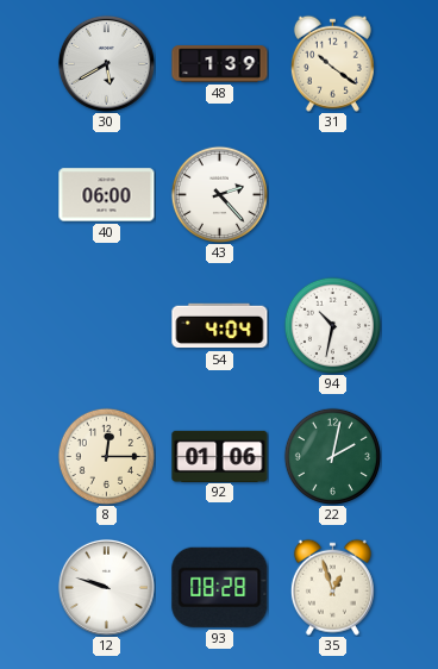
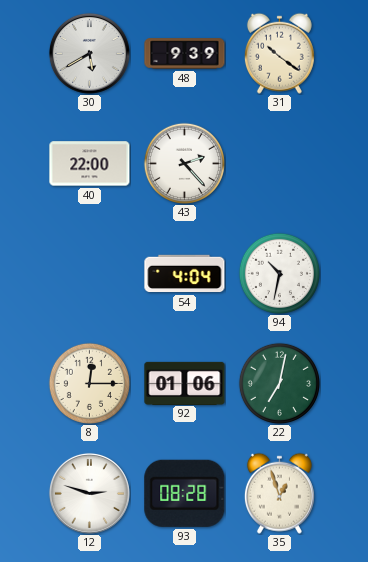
48: 1:39 -> 9:39 (185, 54)
40: 06:00 -> 22:00 (90, 164)
22: 2:02 -> 7:02 (279, 383)
12: 9:48 -> 2:48 (89, 493)
